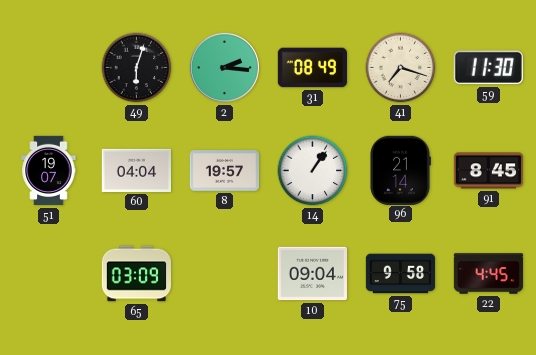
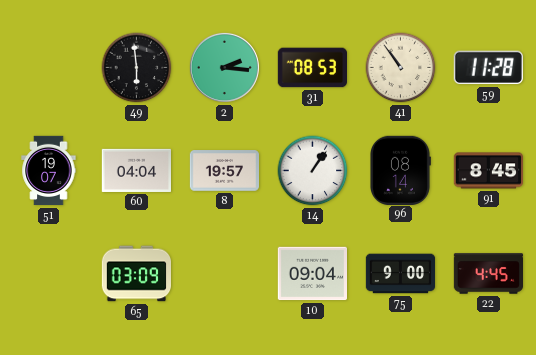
49: 6:03 -> 5:59 (137, 68)
31: 08:49 -> 08:53 (312, 68)
41: 7:18 -> 10:54 (401, 68)
59: 11:30 -> 11:28 (488, 68)
96: 21:14 -> 08:14 (401, 170)
75: 9:58 -> 9:00 (401, 274)
